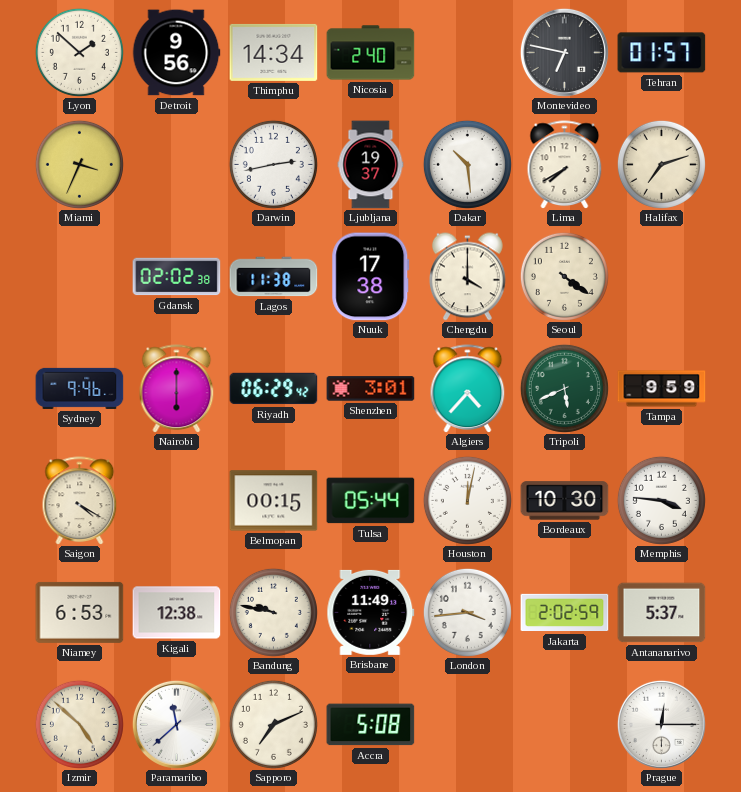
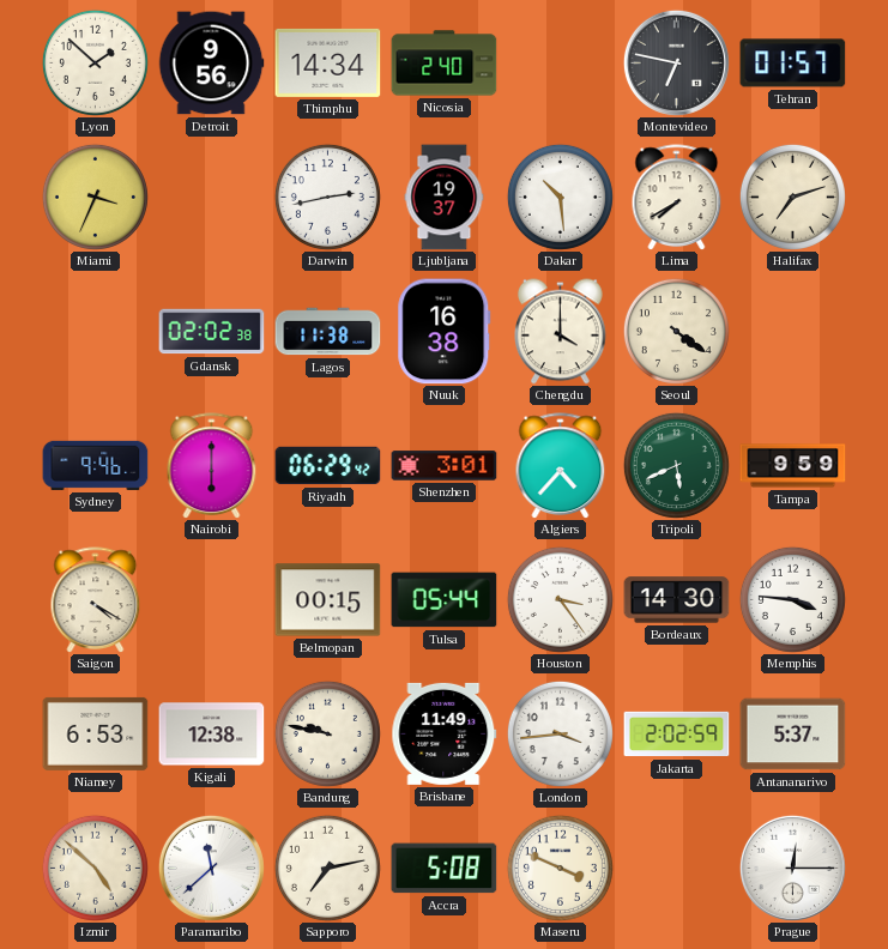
Nuuk: 17:38 -> 16:38 (445, 332)
Houston: 12:02 -> 3:24 (560, 599)
Bordeaux: 10:30 -> 14:30 (677, 600)
Sapporo: 7:11 -> 7:13 (327, 868)
Maseru: none -> 3:49 (560, 868)
